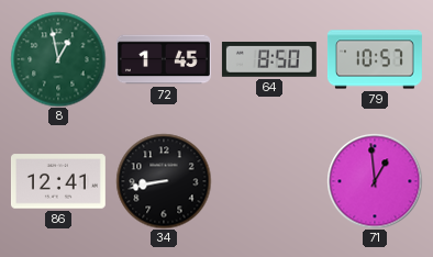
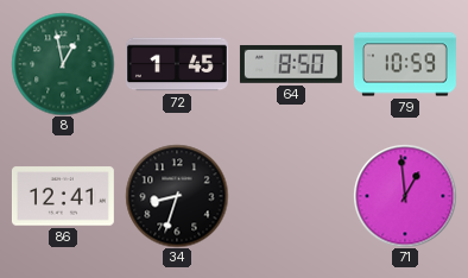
79: 10:57 -> 10:59 (405, 64)
34: 8:43 -> 8:33 (177, 196)
